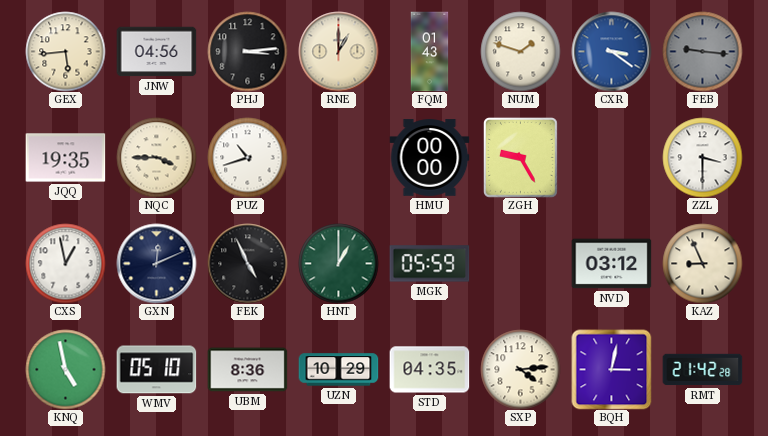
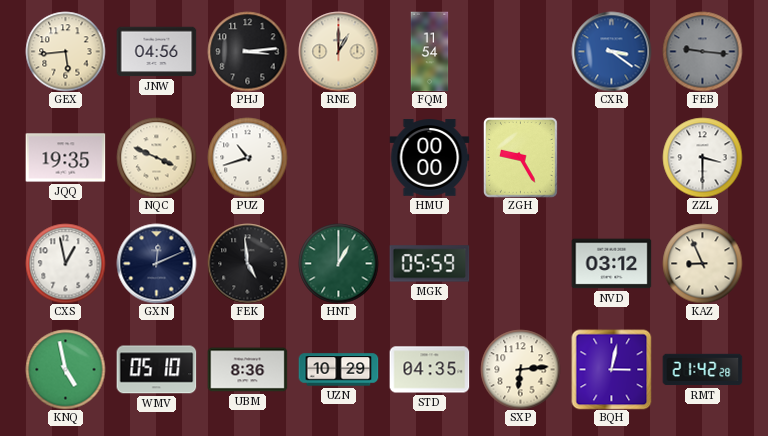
FQM: 01:43 -> 11:54 (430, 51)
NUM: 1:48 -> none (520, 51)
NQC: 3:45 -> 3:49 (156, 157)
FEK: 4:56 -> 4:59 (247, 263)
SXP: 4:14 -> 6:14 (520, 369)
